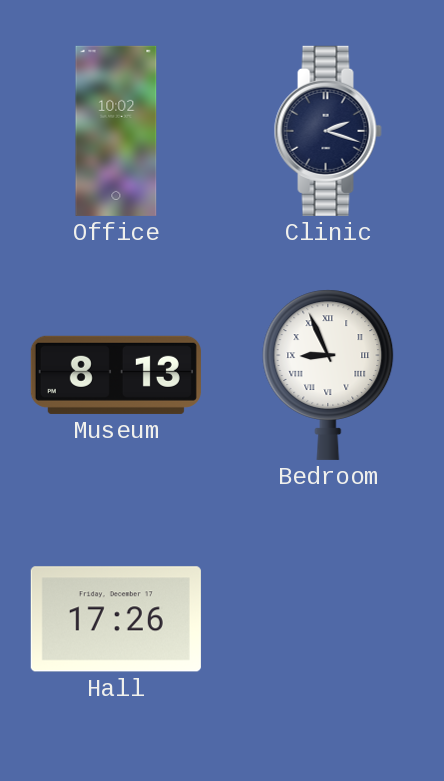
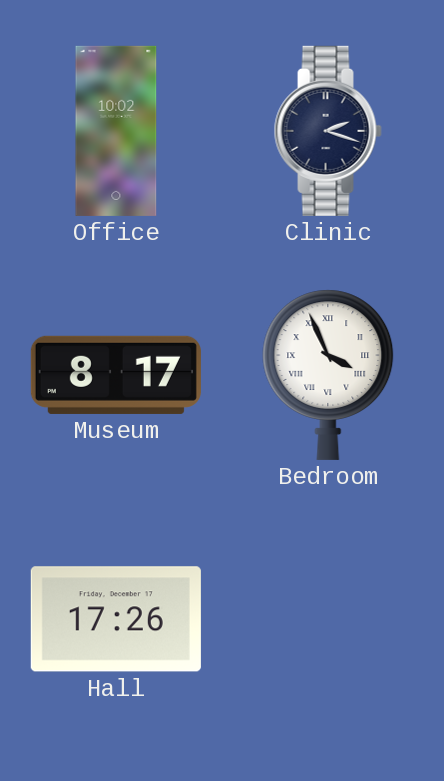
Museum: 8:13 -> 8:17 (116, 375)
Bedroom: 8:56 -> 3:56 (328, 375)
